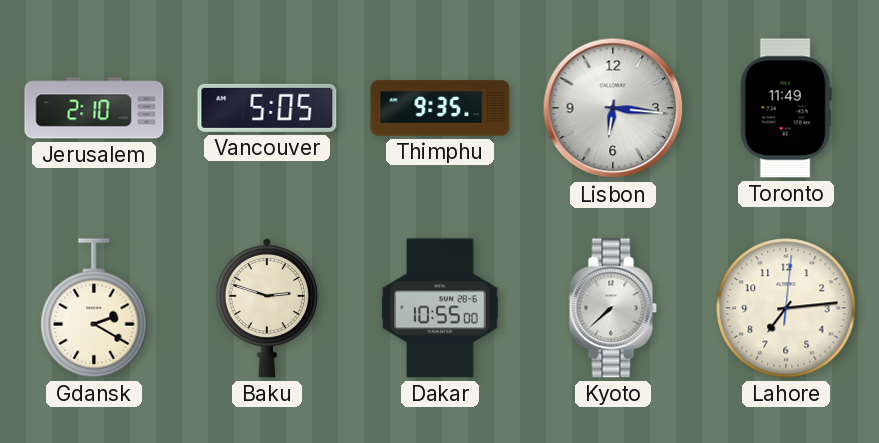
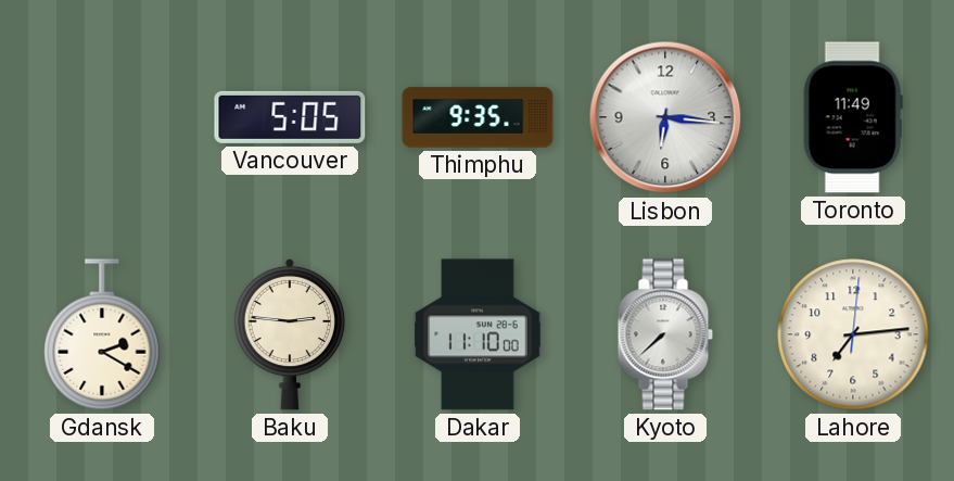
Jerusalem: 2:10 -> none (94, 108)
Baku: 2:48 -> 2:46 (290, 334)
Dakar: 10:55 -> 11:10 (478, 334)
